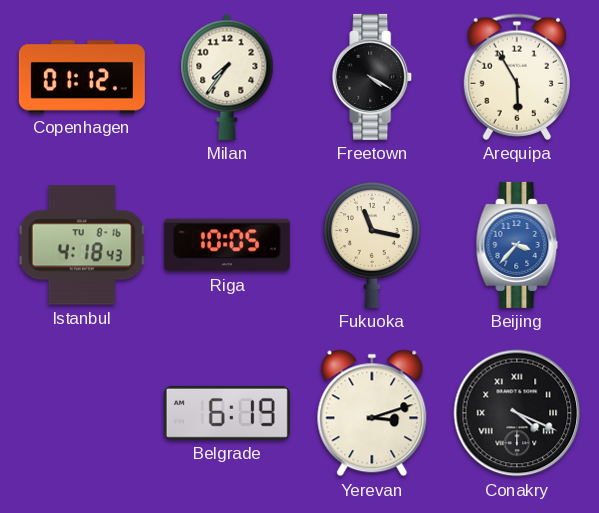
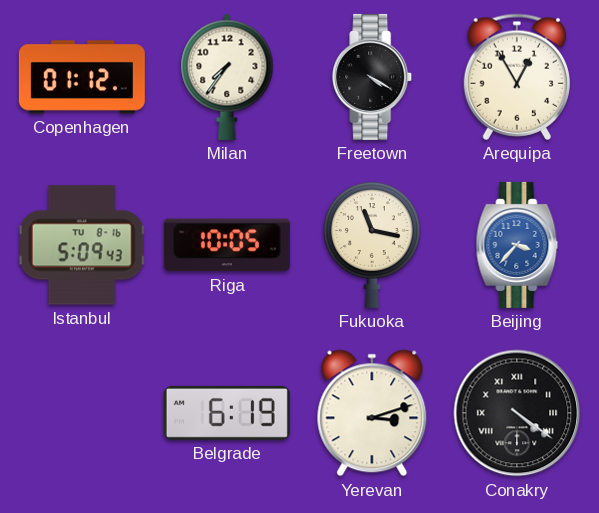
Arequipa: 5:55 -> 12:55 (517, 77)
Istanbul: 4:18 -> 5:09 (82, 245)
Conakry: 4:19 -> 4:21 (517, 413)
